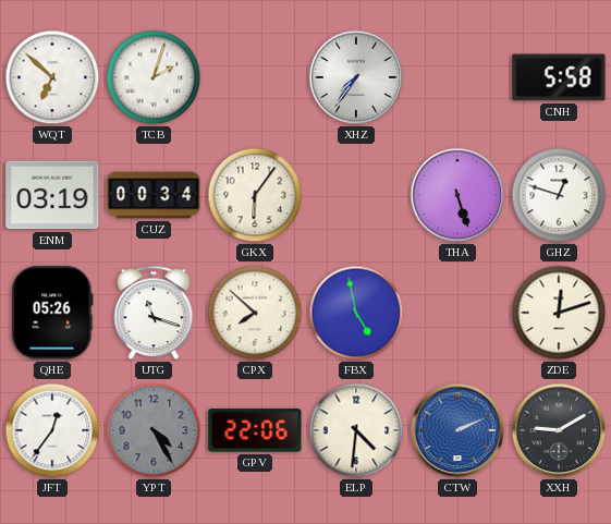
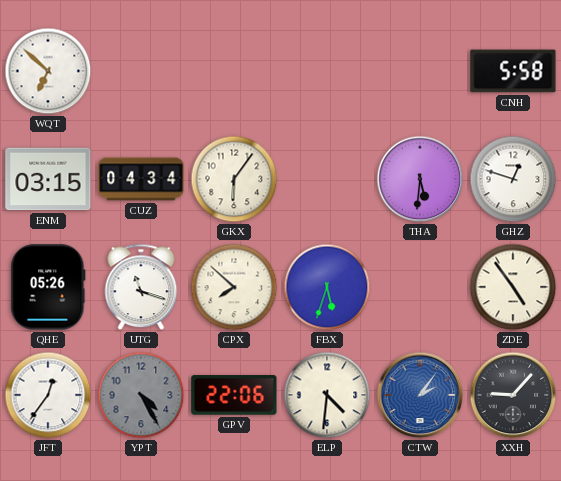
TCB: 2:03 -> none (154, 77)
XHZ: 7:36 -> none (356, 77)
ENM: 03:19 -> 03:15 (48, 179)
CUZ: 00:34 -> 04:34 (141, 179)
THA: 5:27 -> 5:31 (420, 179)
FBX: 4:58 -> 5:33 (327, 287)
ZDE: 12:12 -> 4:54 (513, 287)
CTW: 2:11 -> 2:06 (420, 395)
XXH: 9:10 -> 9:07 (513, 395)
